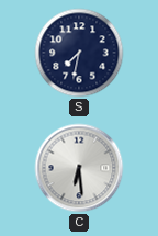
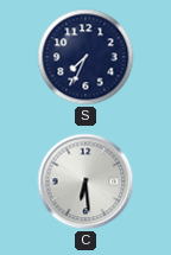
S: 7:32 -> 7:34 (85, 57)
